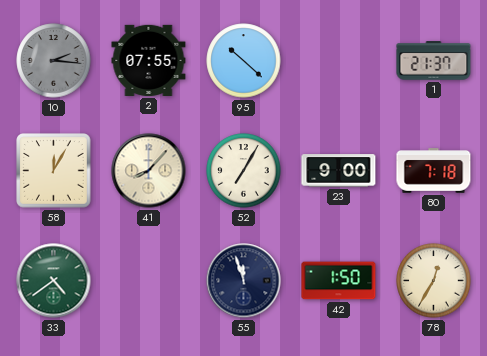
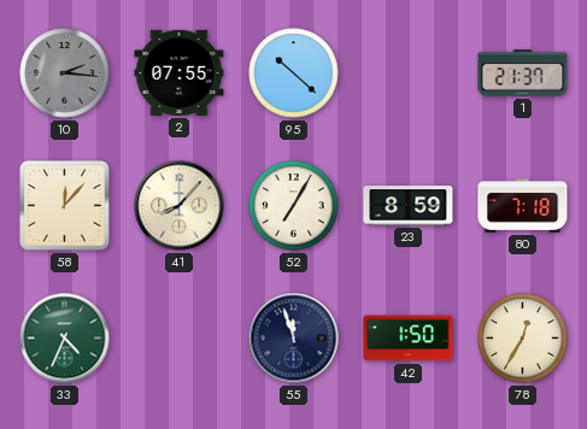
58: 12:05 -> 12:07 (65, 206)
23: 9:00 -> 8:59 (409, 206)
33: 4:39 -> 4:34 (65, 339)
